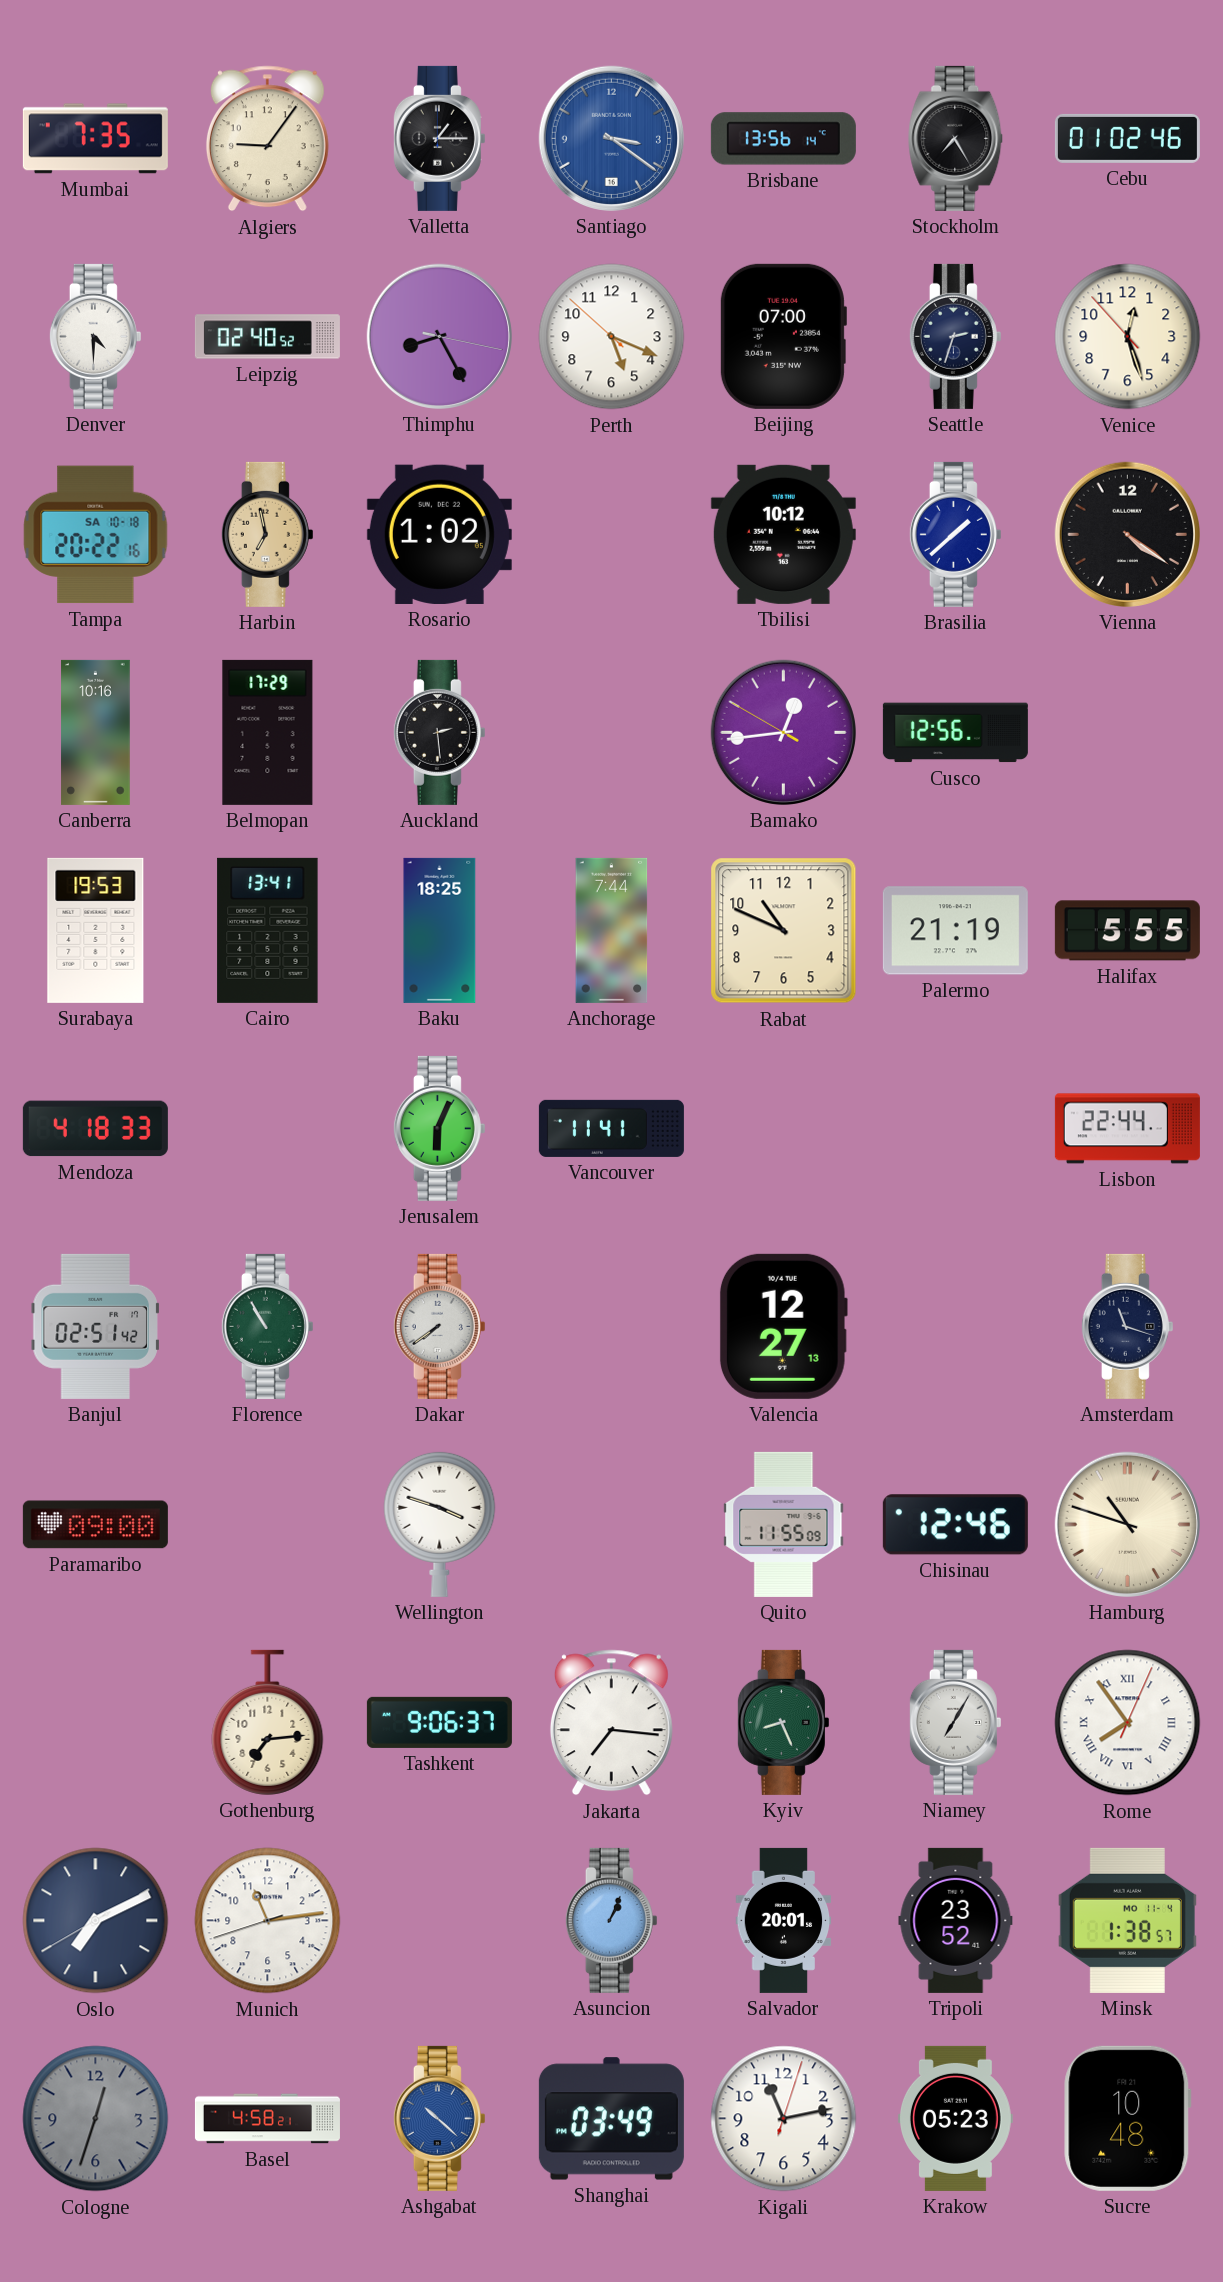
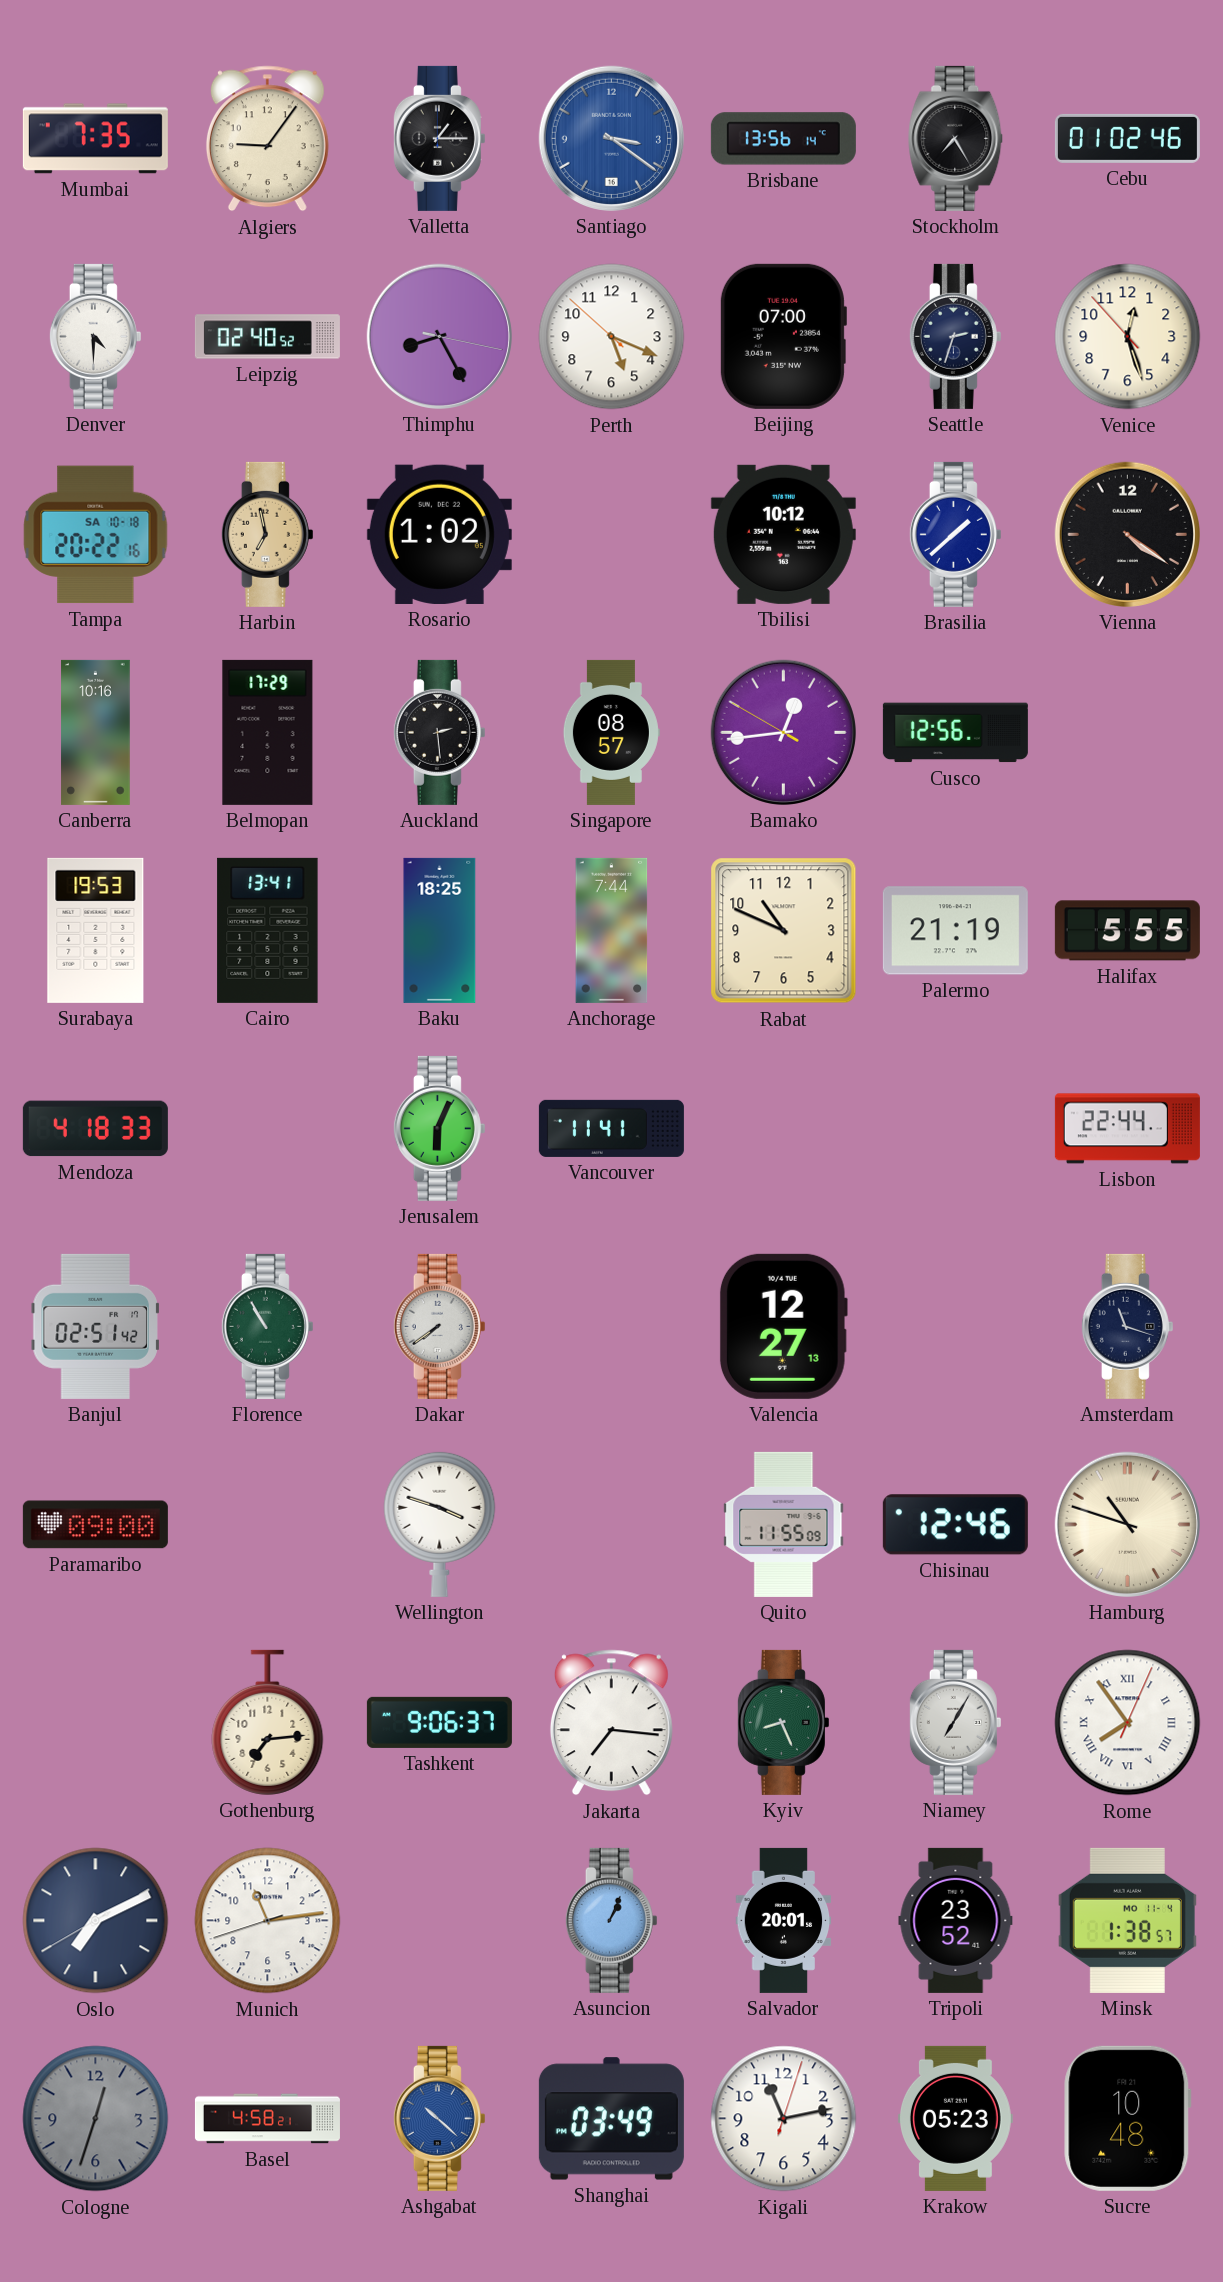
Singapore: none -> 08:57 (611, 732)
